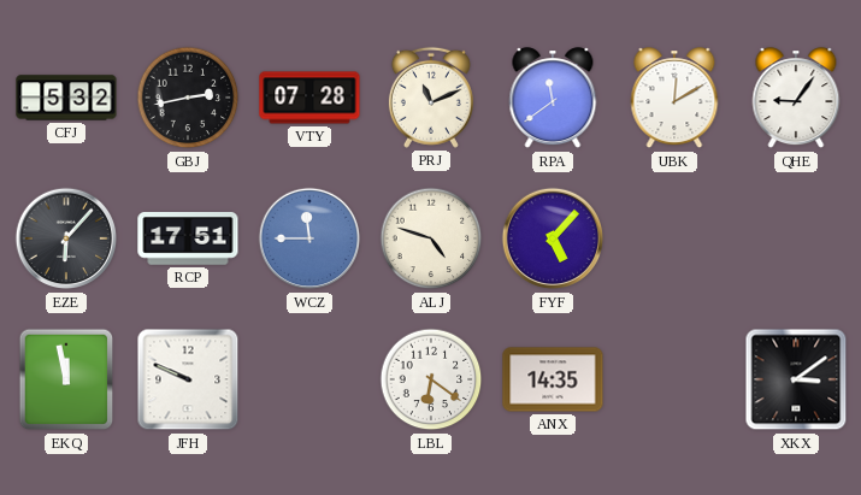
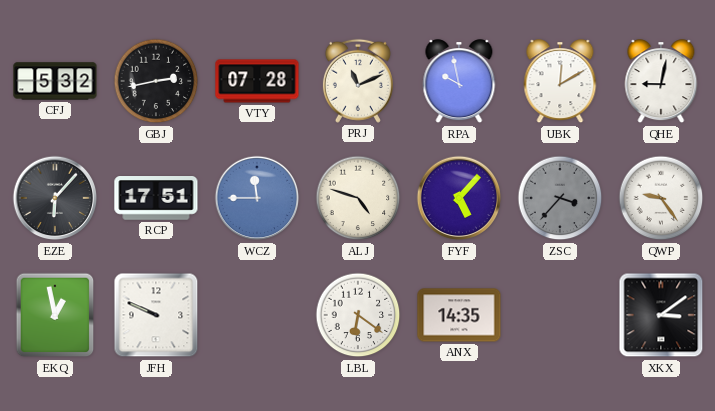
RPA: 11:39 -> 9:58 (459, 82)
QHE: 9:06 -> 9:02 (661, 82)
ZSC: none -> 3:37 (560, 198)
QWP: none -> 9:24 (661, 198)
EKQ: 11:58 -> 12:58 (55, 315)
